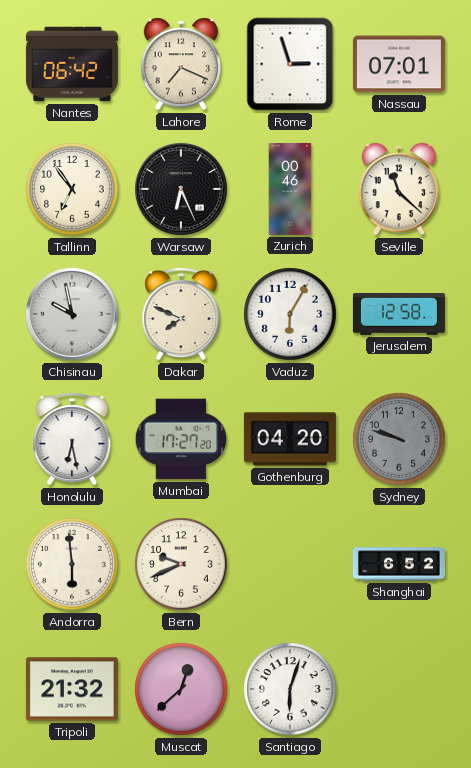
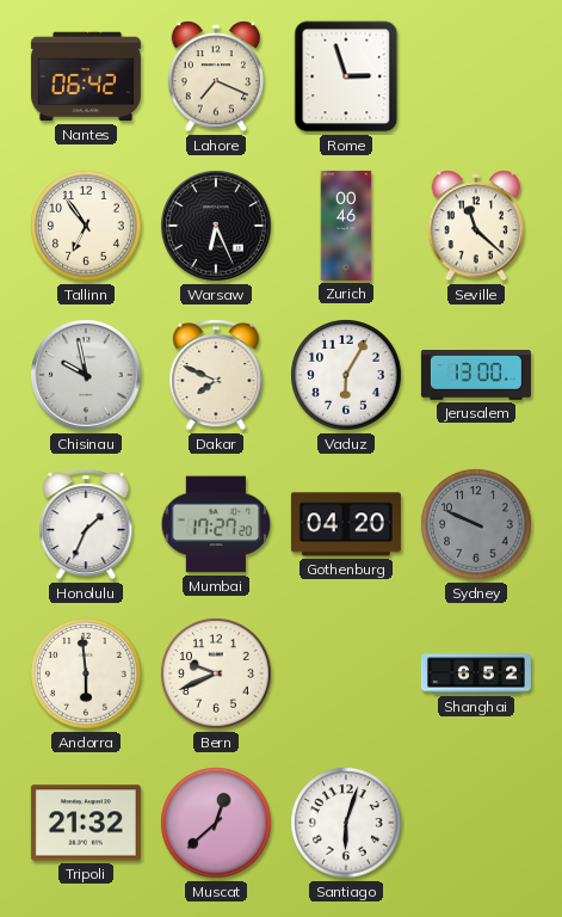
Nassau: 07:01 -> none (399, 64)
Jerusalem: 12:58 -> 13:00 (476, 376)
Honolulu: 6:28 -> 1:34 (86, 524)
Sydney: 9:48 -> 9:49 (476, 524)
